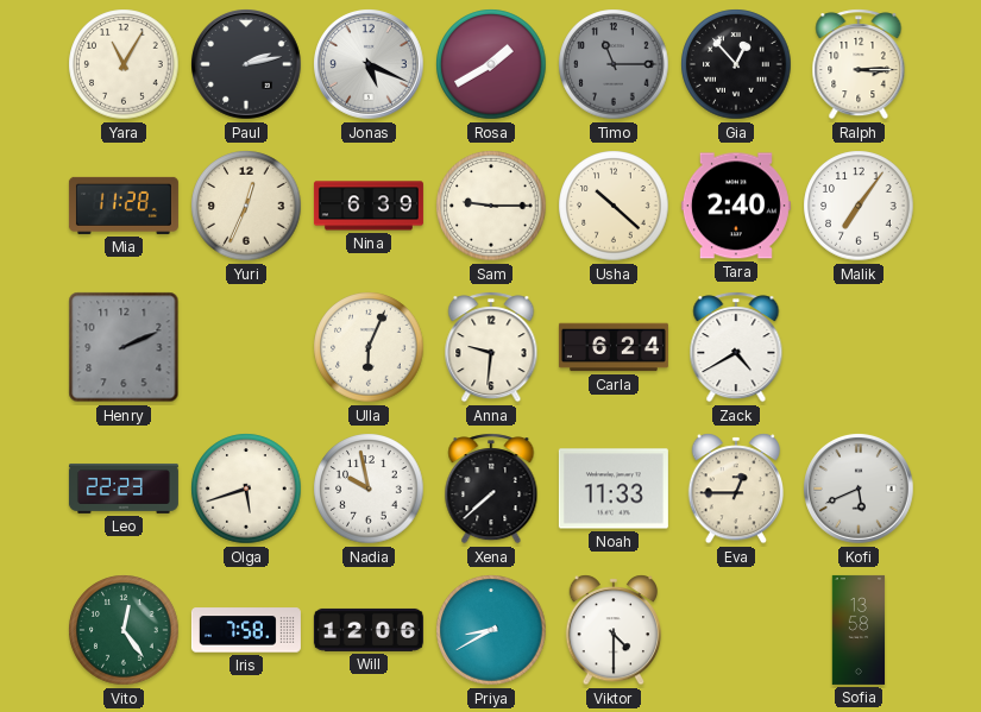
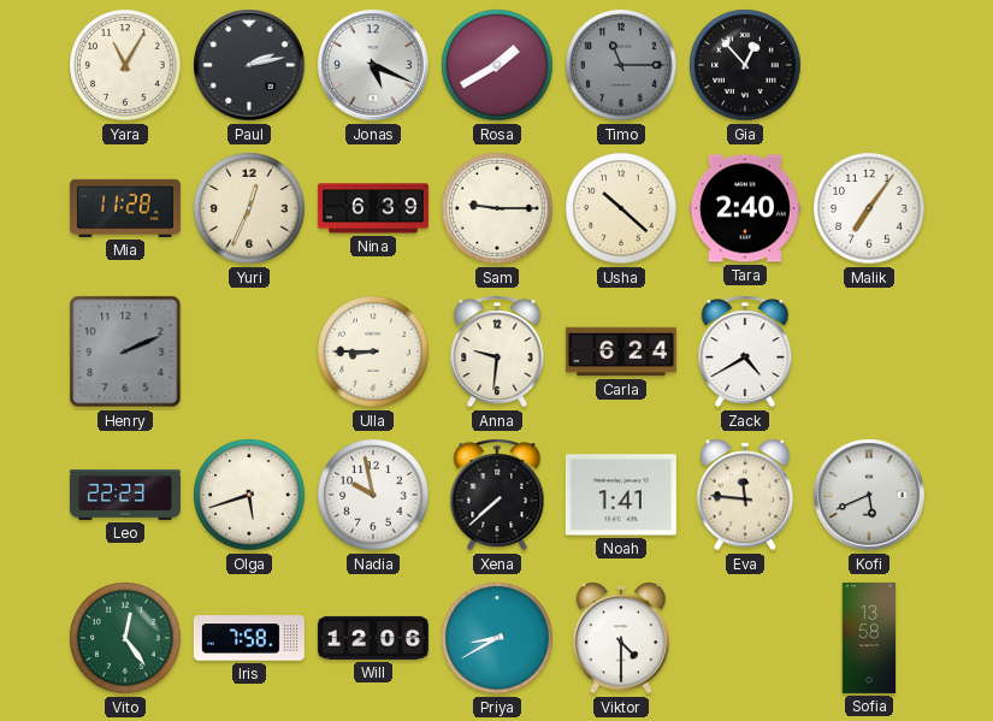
Ralph: 3:15 -> none (859, 64)
Ulla: 6:04 -> 8:45 (373, 351)
Noah: 11:33 -> 1:41 (621, 495)
Eva: 12:45 -> 11:46 (745, 495)
